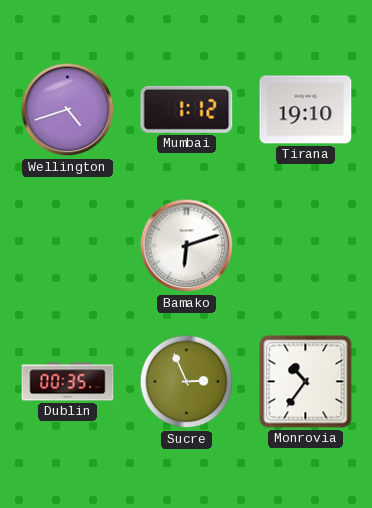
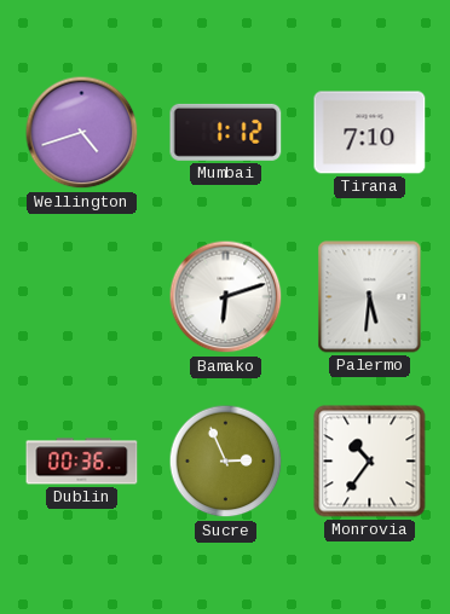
Tirana: 19:10 -> 7:10 (370, 133)
Palermo: none -> 5:31 (370, 297)
Dublin: 00:35 -> 00:36 (82, 462)
